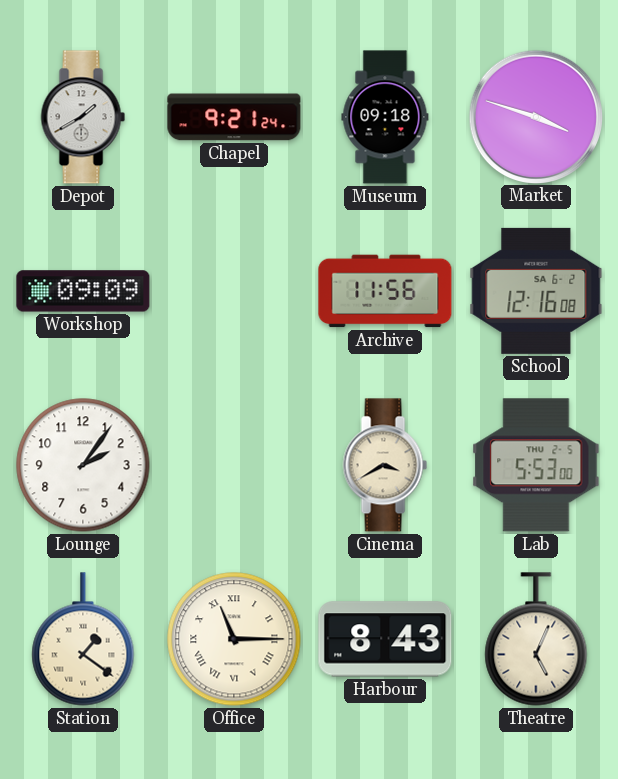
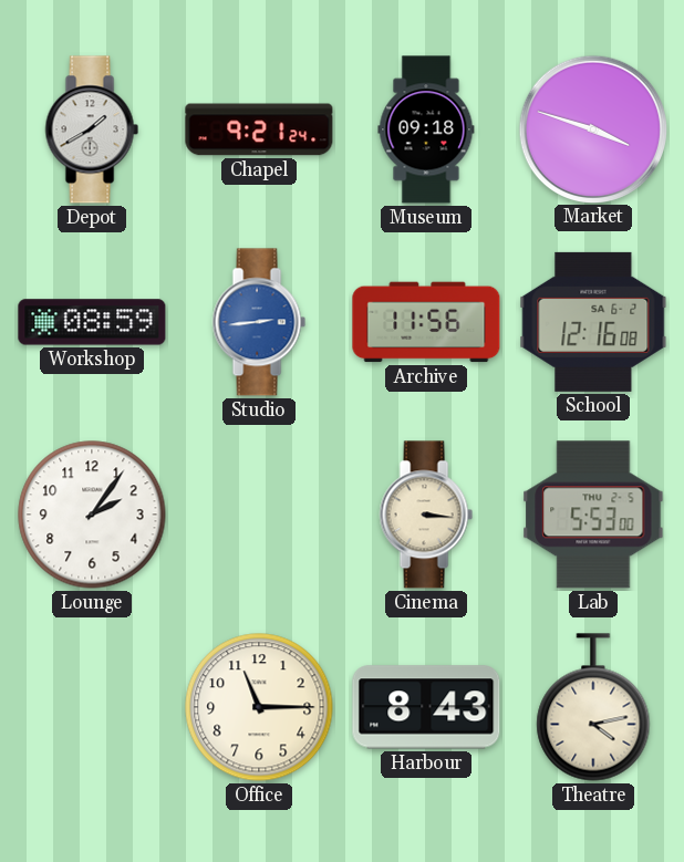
Workshop: 09:09 -> 08:59 (92, 322)
Studio: none -> 2:44 (259, 322)
Cinema: 3:40 -> 3:16 (426, 515)
Station: 1:21 -> none (83, 639)
Office numerals: Roman -> Arabic (259, 707)
Theatre: 5:04 -> 4:13 (593, 707)
